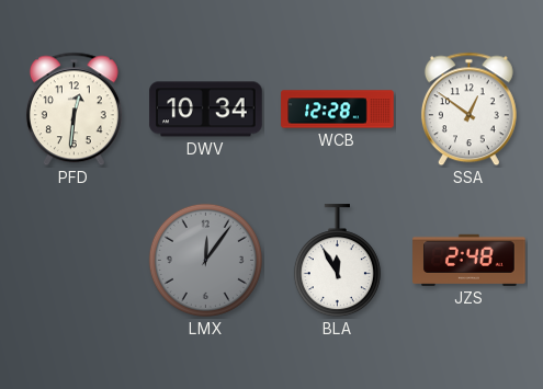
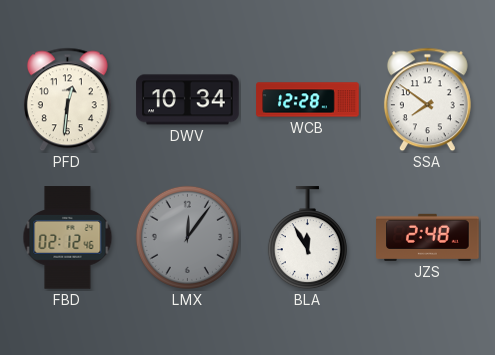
SSA: 12:51 -> 7:51 (427, 100)
FBD: none -> 02:12 (68, 238)
